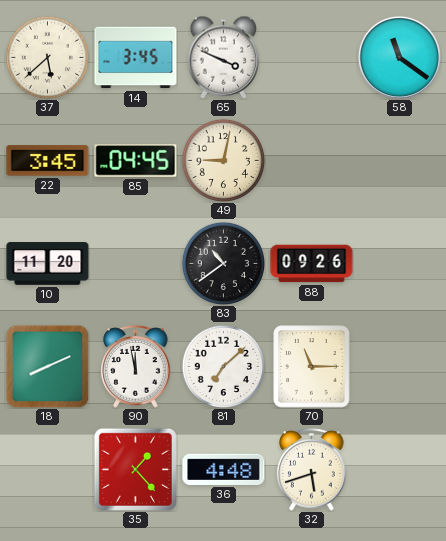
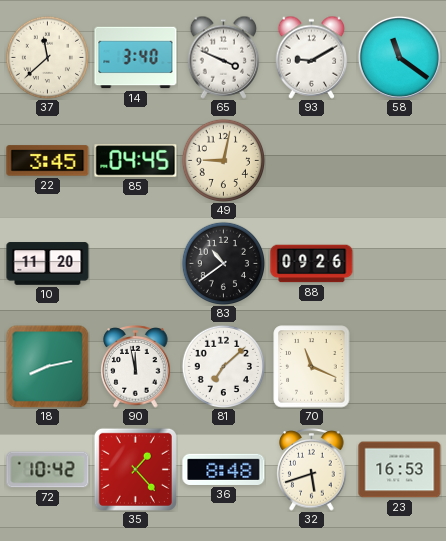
37: 5:38 -> 11:38 (47, 57)
14: 3:45 -> 3:40 (136, 58)
93: none -> 9:10 (312, 57)
18: 8:11 -> 8:13 (47, 366)
70: 11:15 -> 11:19 (312, 367)
72: none -> 10:42 (48, 470)
36: 4:48 -> 8:48 (224, 469)
23: none -> 16:53 (400, 470)
